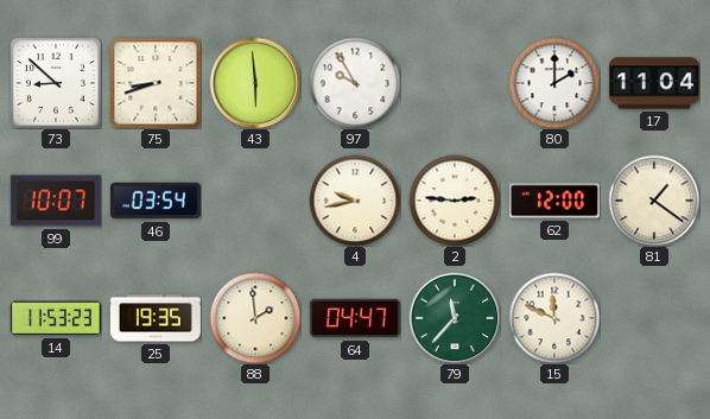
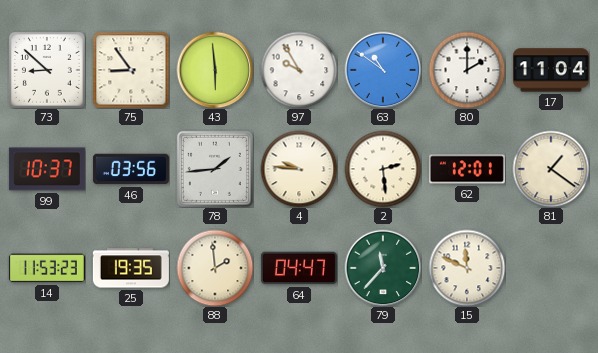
75: 8:42 -> 8:54 (131, 70)
63: none -> 10:51 (383, 70)
99: 10:07 -> 10:37 (47, 169)
46: 03:54 -> 03:56 (131, 169)
78: none -> 1:44 (215, 169)
4: 9:43 -> 9:46 (299, 169)
2: 2:46 -> 2:29 (383, 169)
62: 12:00 -> 12:01 (467, 169)
